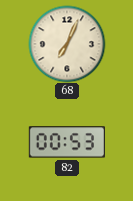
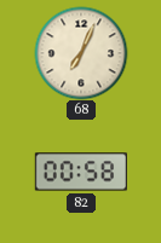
82: 00:53 -> 00:58 (80, 172)
